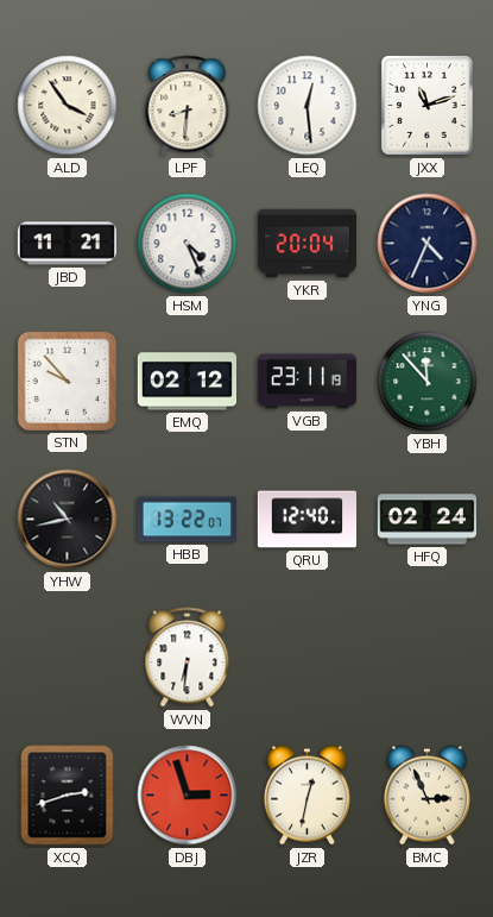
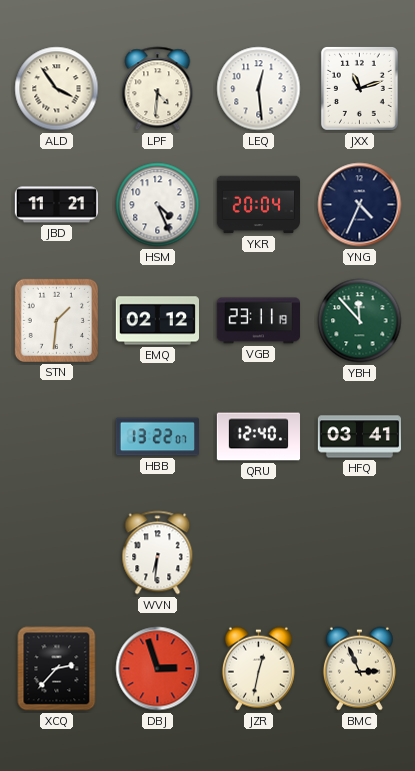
LPF: 8:31 -> 4:31 (158, 89)
STN: 9:53 -> 1:31 (56, 320)
YHW: 10:43 -> none (68, 520)
HFQ: 02:24 -> 03:41 (359, 437)
XCQ: 2:42 -> 2:37 (57, 669)
